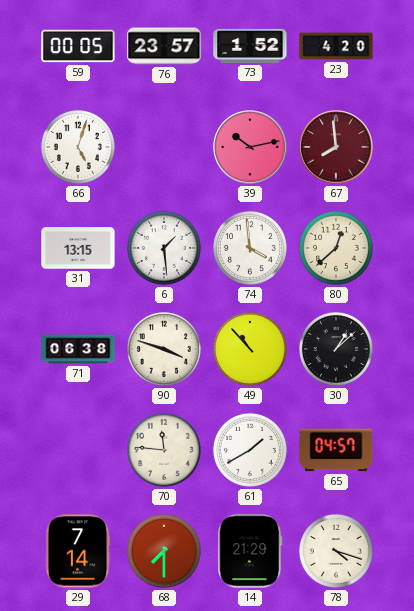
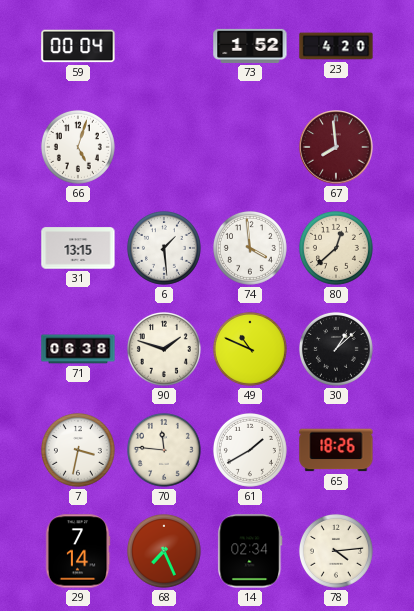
59: 00:05 -> 00:04 (78, 46)
76: 23:57 -> none (164, 46)
39: 10:13 -> none (250, 147)
90: 3:48 -> 1:48 (164, 349)
49: 10:53 -> 10:49 (250, 349)
7: none -> 3:32 (78, 450)
65: 04:57 -> 18:26 (336, 450)
68: 7:30 -> 7:26 (164, 551)
14: 21:29 -> 02:34 (250, 551)
78: 4:18 -> 4:14 (336, 551)
